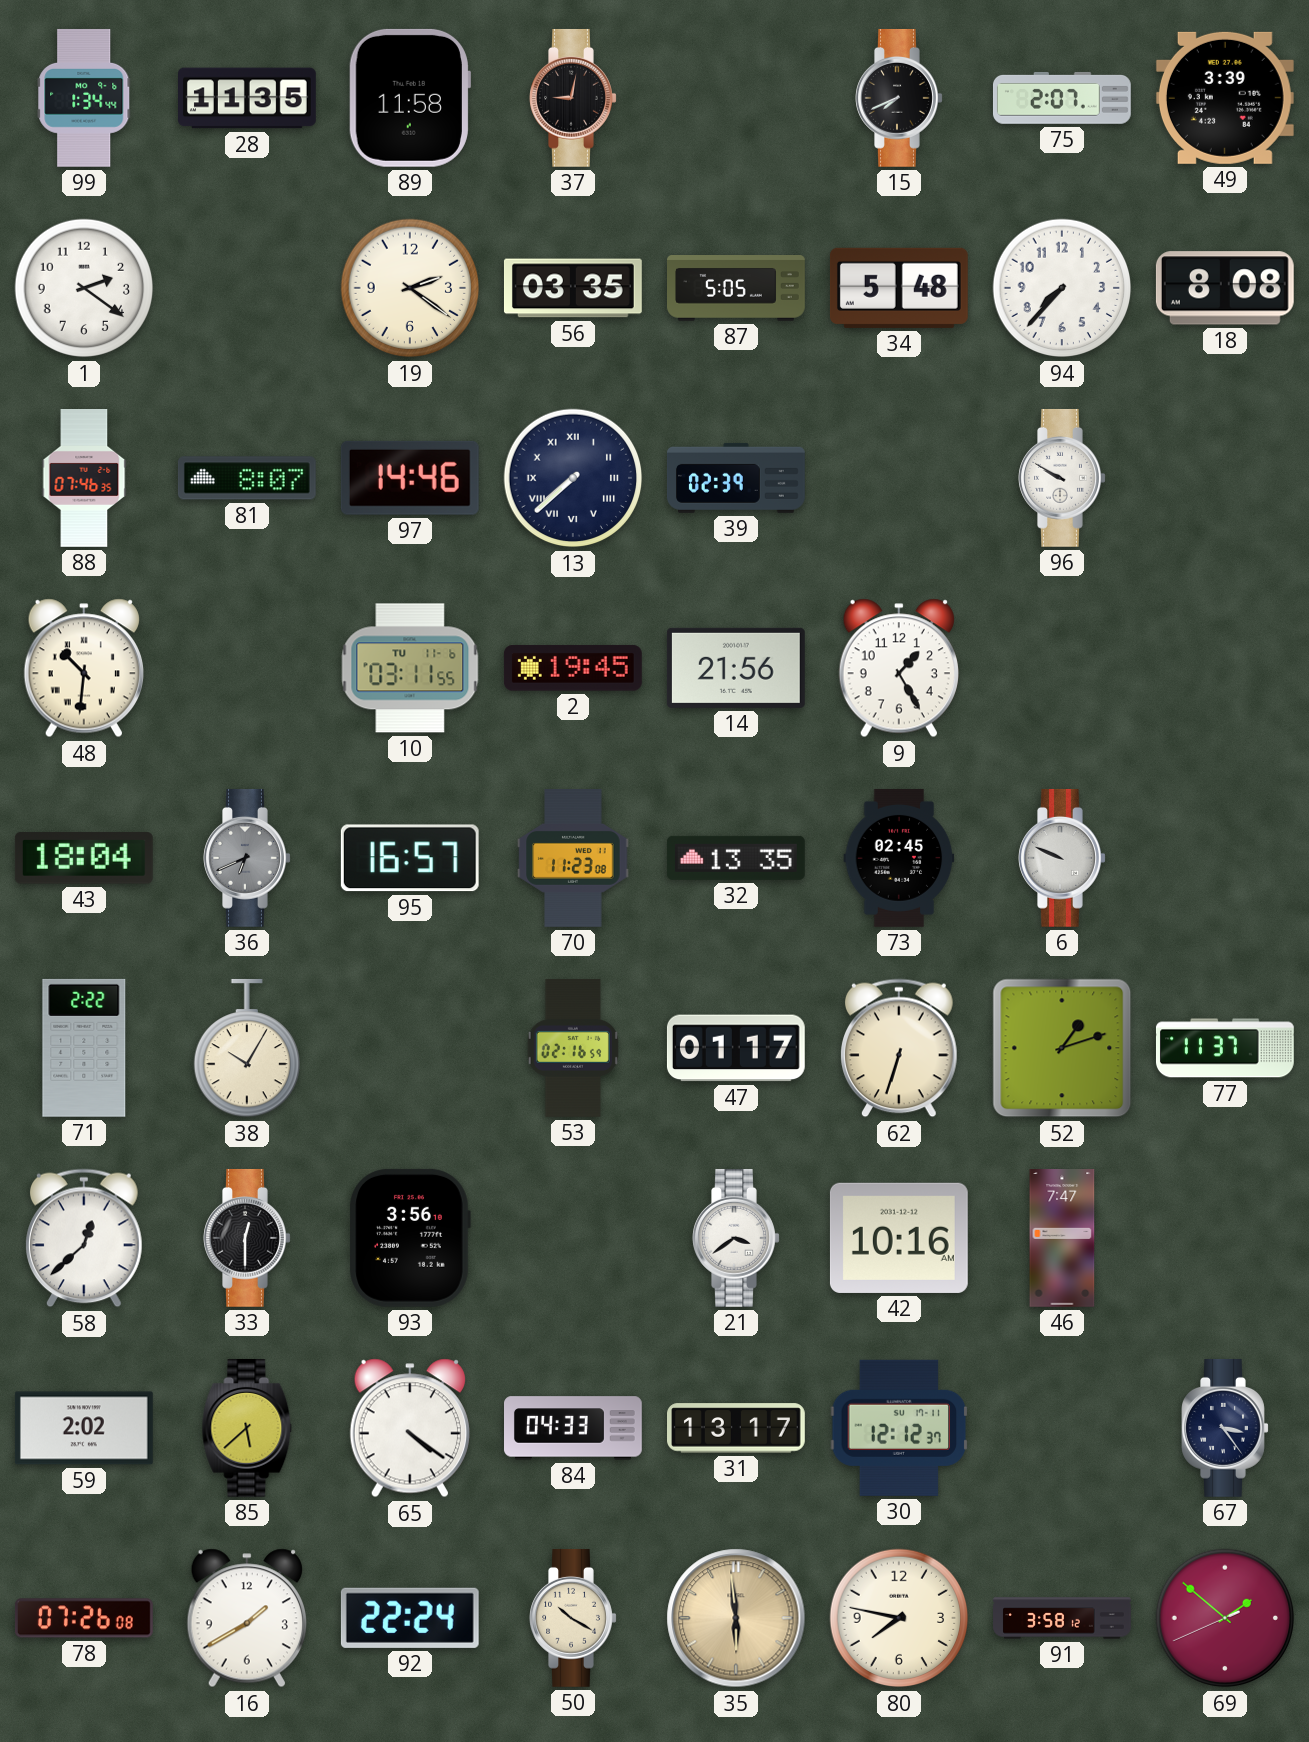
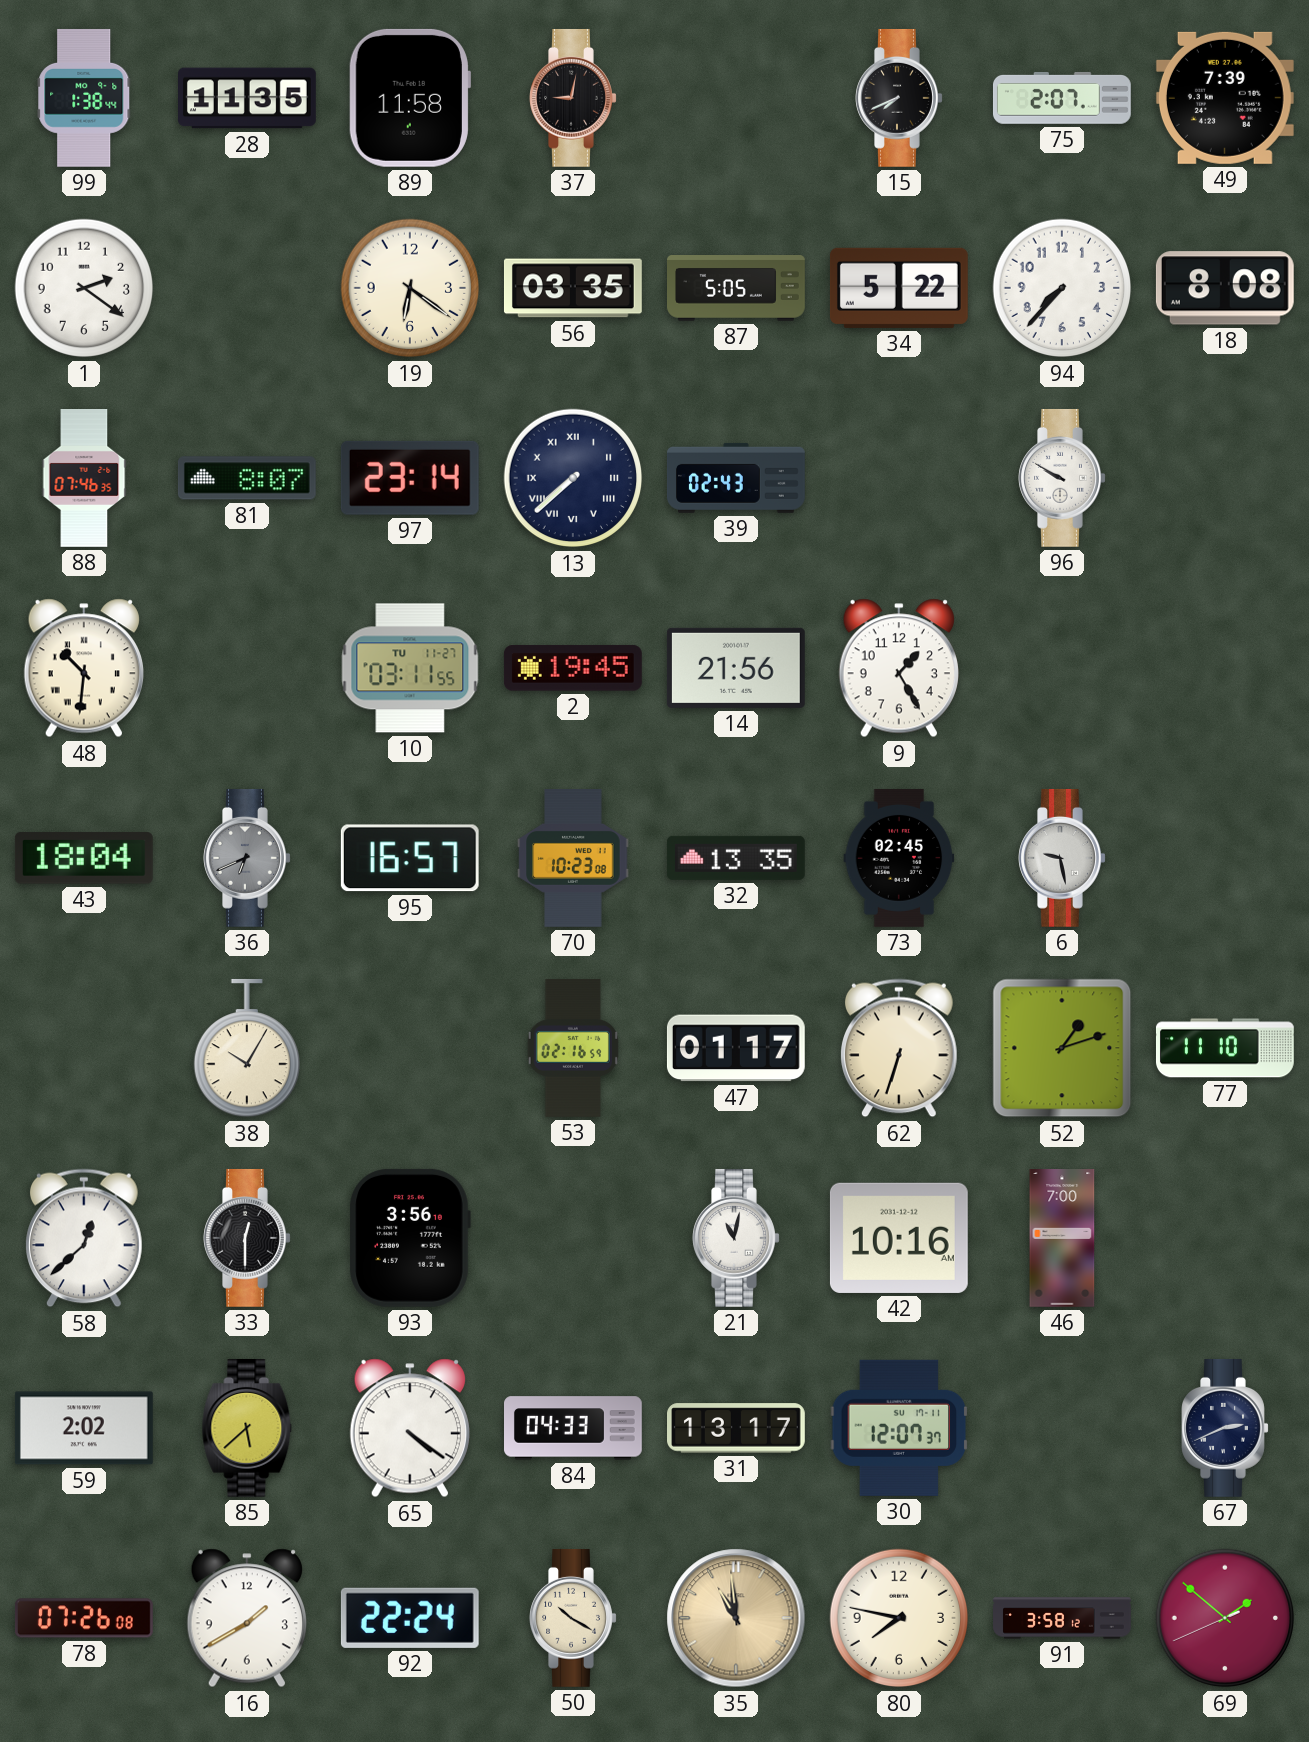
99: 1:34 -> 1:38 (84, 98)
49: 3:39 -> 7:39 (1225, 98)
19: 2:21 -> 6:21 (410, 288)
34: 5:48 -> 5:22 (899, 288)
97: 14:46 -> 23:14 (410, 478)
39: 02:39 -> 02:43 (736, 478)
10 date: TU 11-6 -> TU 11-27 (410, 668)
70: 11:23 -> 10:23 (573, 859)
6: 9:49 -> 9:28 (1062, 858)
71: 2:22 -> none (84, 1048)
77: 11:37 -> 11:10 (1225, 1048)
21: 3:39 -> 11:02 (736, 1238)
46: 7:47 -> 7:00 (1062, 1239)
30: 12:12 -> 12:07 (899, 1428)
67: 3:24 -> 2:41 (1225, 1428)
35: 5:59 -> 10:59 (736, 1618)
